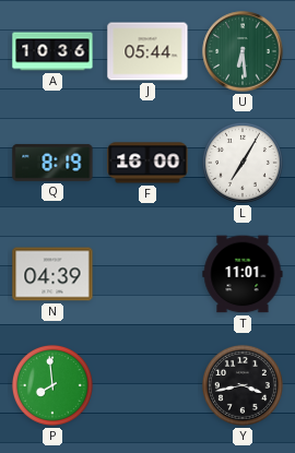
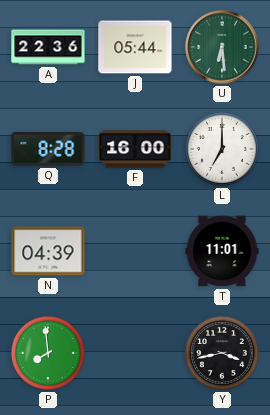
A: 10:36 -> 22:36 (48, 47)
Q: 8:19 -> 8:28 (48, 149)
L: 7:05 -> 7:00 (222, 149)
